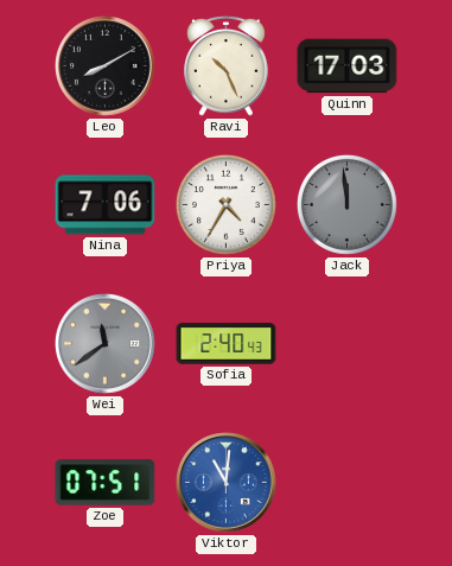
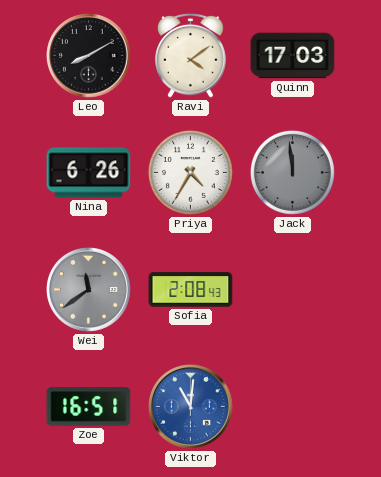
Ravi: 10:26 -> 4:09 (191, 55)
Nina: 7:06 -> 6:26 (89, 173)
Sofia: 2:40 -> 2:08 (191, 290)
Zoe: 07:51 -> 16:51 (89, 407)
